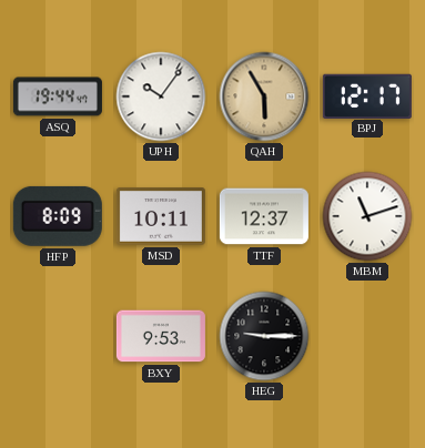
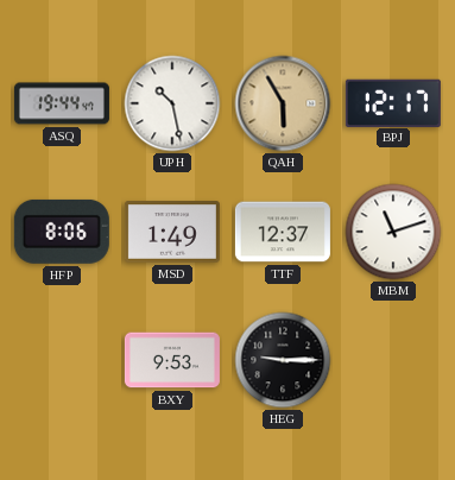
UPH: 10:06 -> 10:28 (172, 103)
HFP: 8:09 -> 8:06 (62, 232)
MSD: 10:11 -> 1:49 (172, 232)
